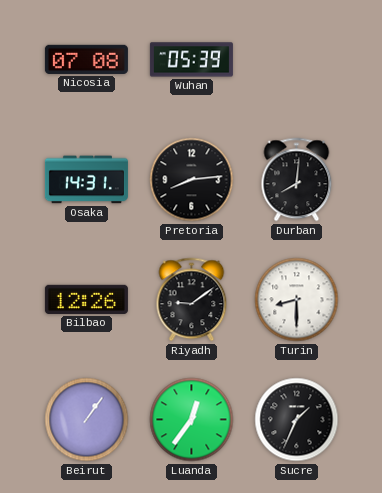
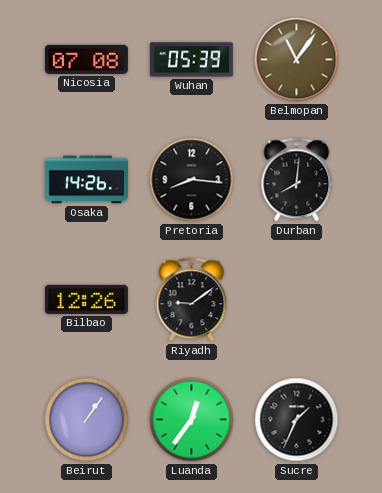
Belmopan: none -> 11:06 (297, 60)
Osaka: 14:31 -> 14:26 (86, 180)
Pretoria: 8:14 -> 8:16 (192, 180)
Turin: 8:30 -> none (297, 300)
